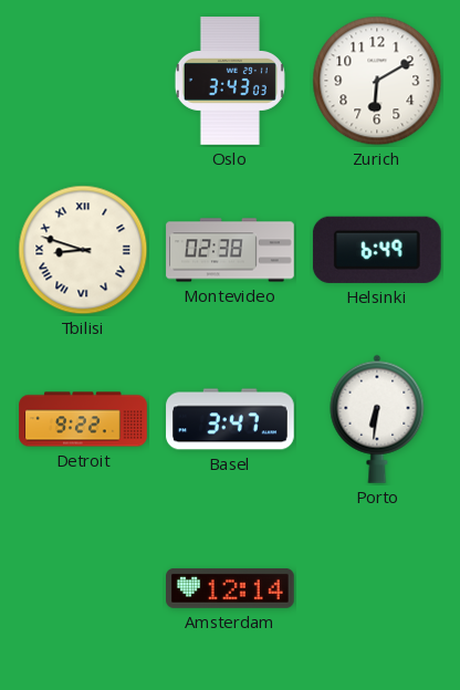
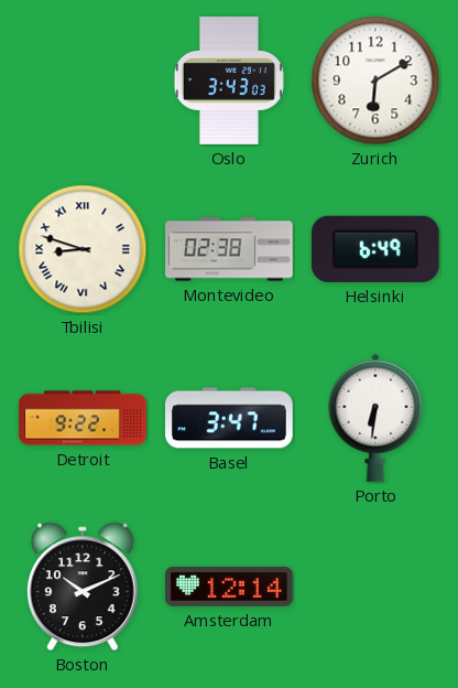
Boston: none -> 10:11 (84, 587)
